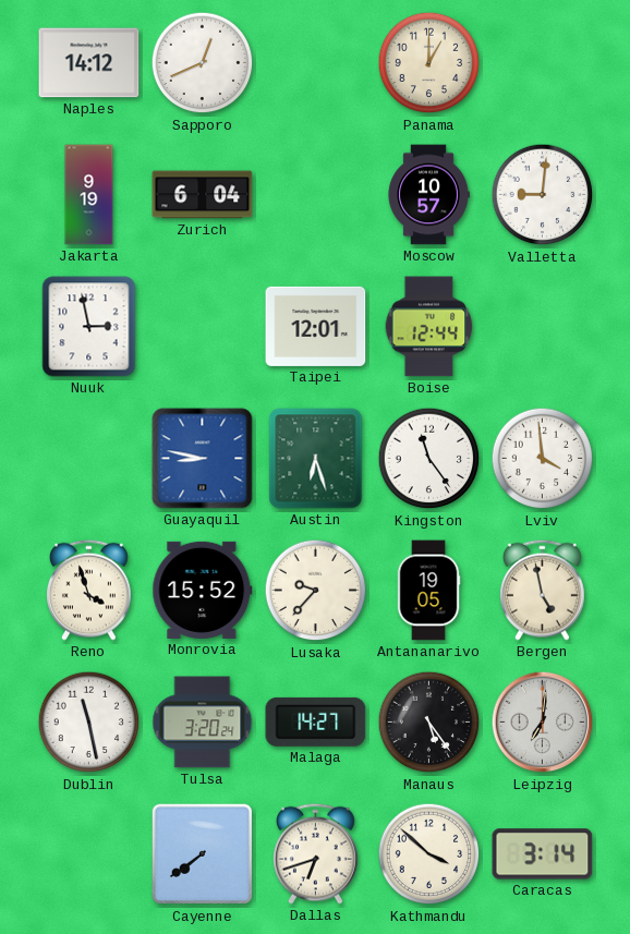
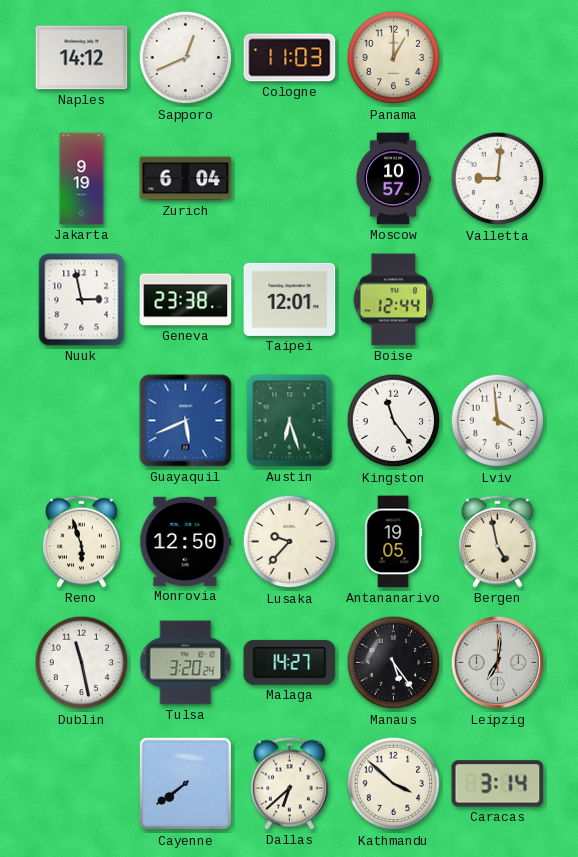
Cologne: none -> 11:03 (290, 58)
Geneva: none -> 23:38 (186, 300)
Guayaquil: 8:47 -> 5:41 (186, 421)
Reno: 3:57 -> 5:57 (82, 541)
Monrovia: 15:52 -> 12:50 (186, 541)
Dallas: 6:42 -> 6:38 (290, 783)
